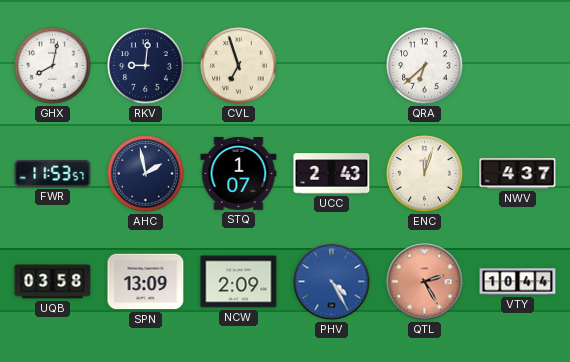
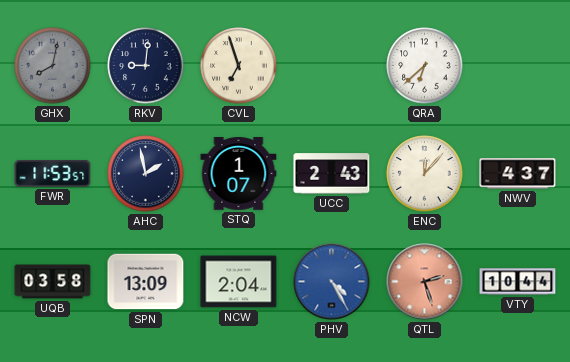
GHX dial: white -> grey (53, 66)
ENC: 12:03 -> 12:07 (425, 174)
NCW: 2:09 -> 2:04 (239, 282)
QTL: 2:25 -> 2:27 (425, 282)
